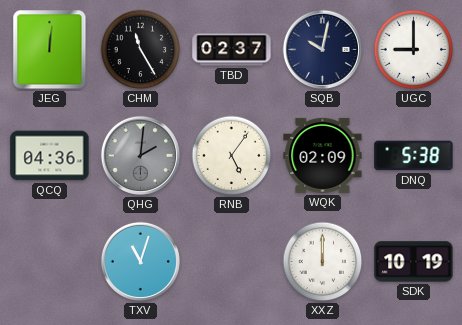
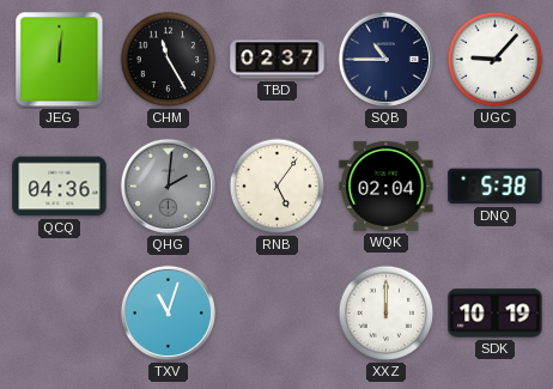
SQB: 10:02 -> 10:45 (385, 59)
UGC: 9:00 -> 9:07 (496, 60)
WQK: 02:09 -> 02:04 (387, 186)
